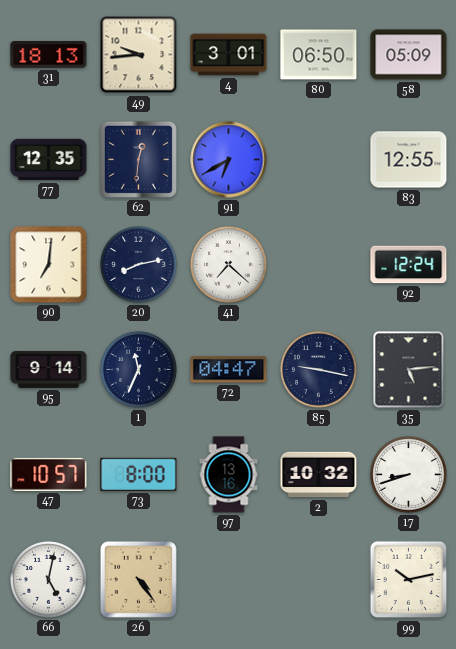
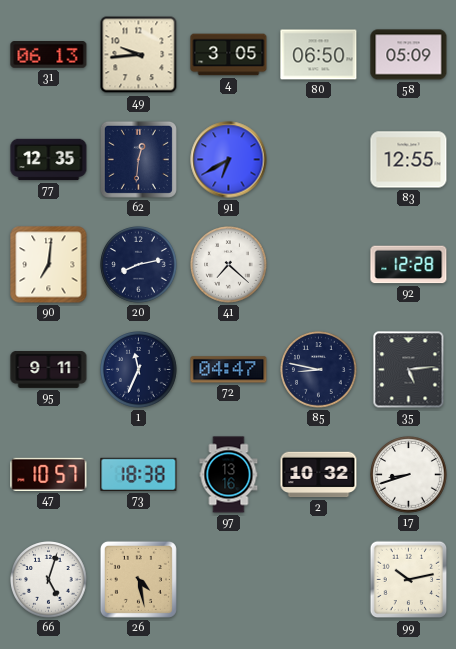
31: 18:13 -> 06:13 (49, 55)
4: 3:01 -> 3:05 (229, 55)
92: 12:24 -> 12:28 (409, 265)
95: 9:14 -> 9:11 (49, 370)
85: 9:17 -> 8:47 (319, 370)
73: 8:00 -> 18:38 (139, 474)
66: 5:02 -> 5:03 (49, 580)
26: 4:24 -> 4:28 (138, 579)
